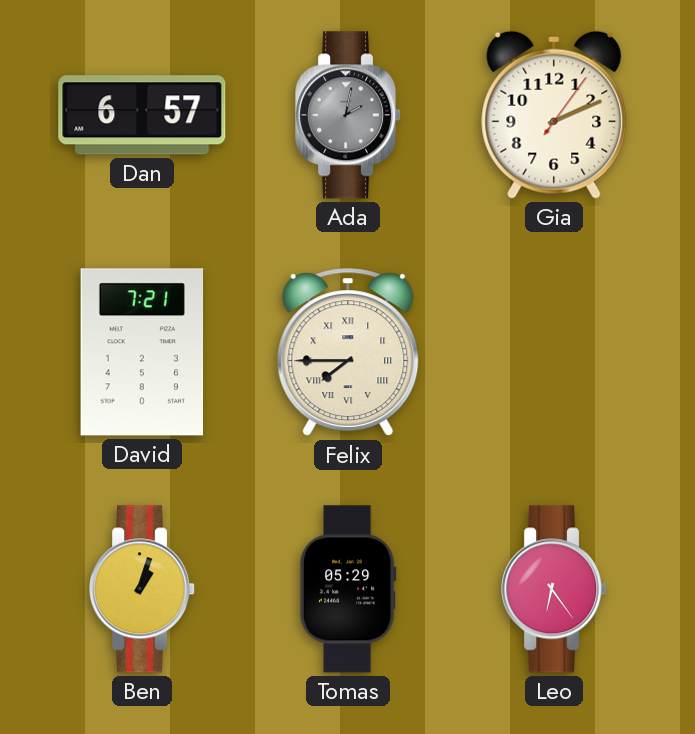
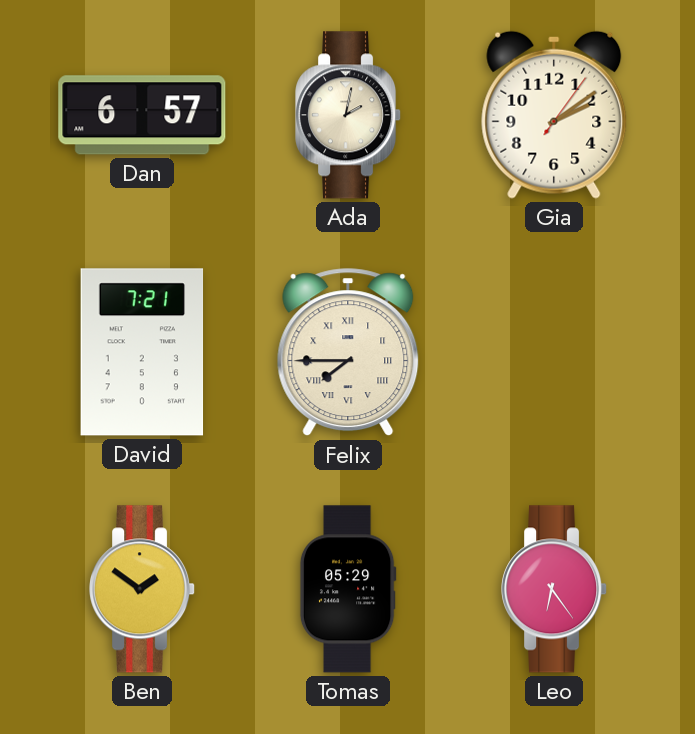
Ada dial: grey -> cream (349, 115)
Gia: 2:11 -> 2:09 (554, 115)
Ben: 1:03 -> 1:51 (143, 589)
